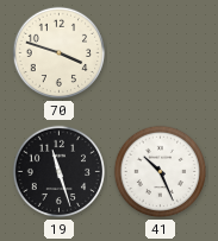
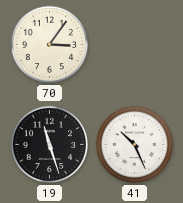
70: 3:48 -> 3:06 (50, 45)
